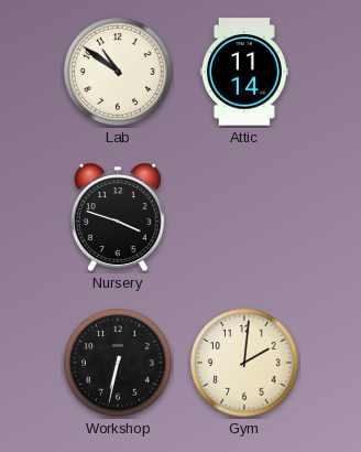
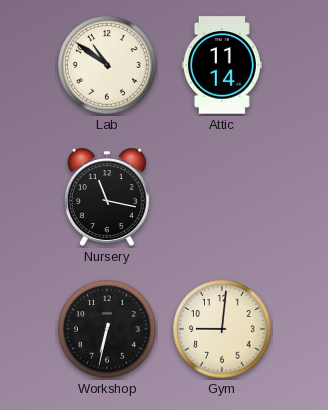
Nursery: 3:48 -> 11:17 (107, 197)
Gym: 2:01 -> 9:01 (222, 329)
